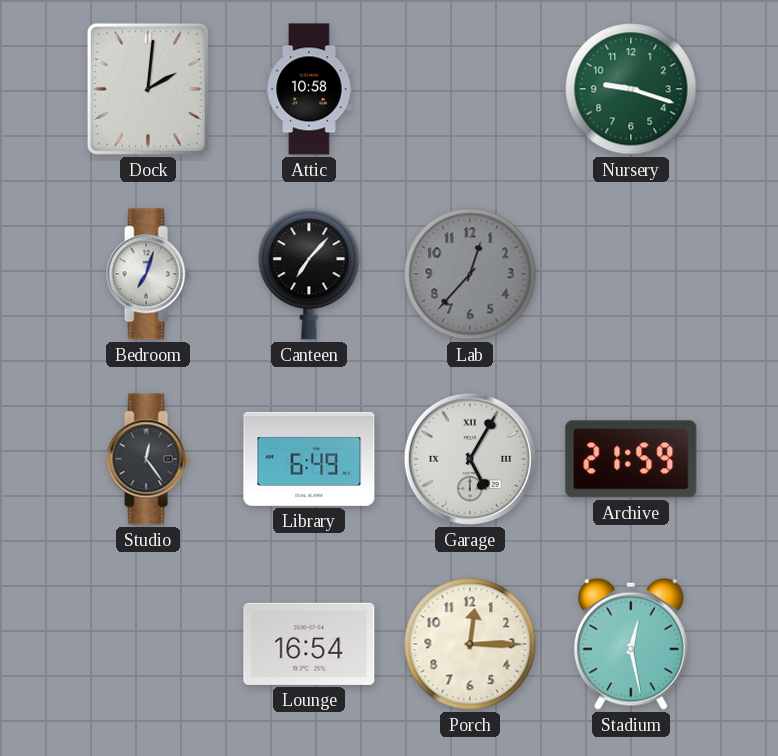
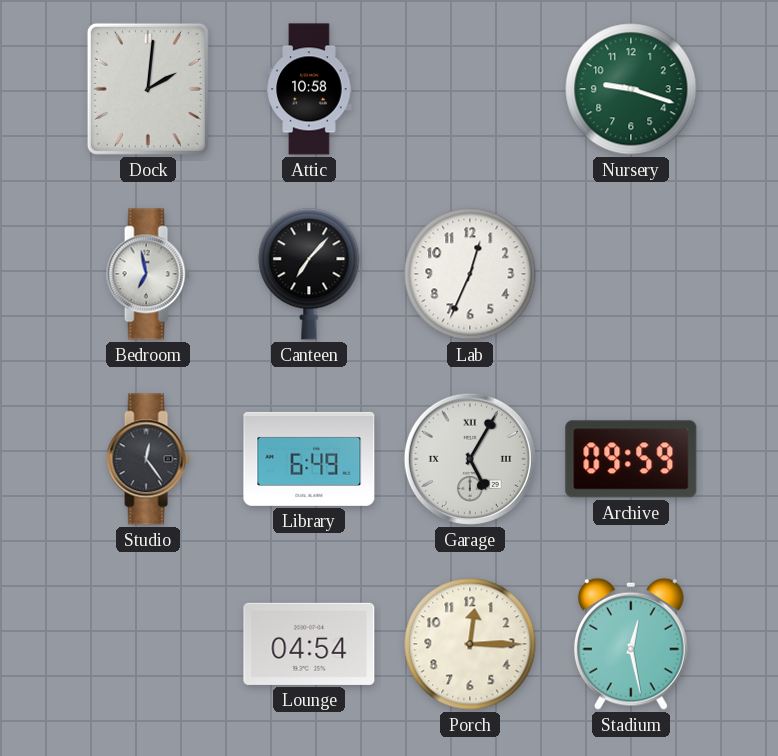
Bedroom: 7:03 -> 6:58 (148, 274)
Lab: 12:37 -> 12:34 (470, 274)
Lab dial: grey -> white (470, 274)
Archive: 21:59 -> 09:59 (631, 459)
Lounge: 16:54 -> 04:54 (309, 644)
